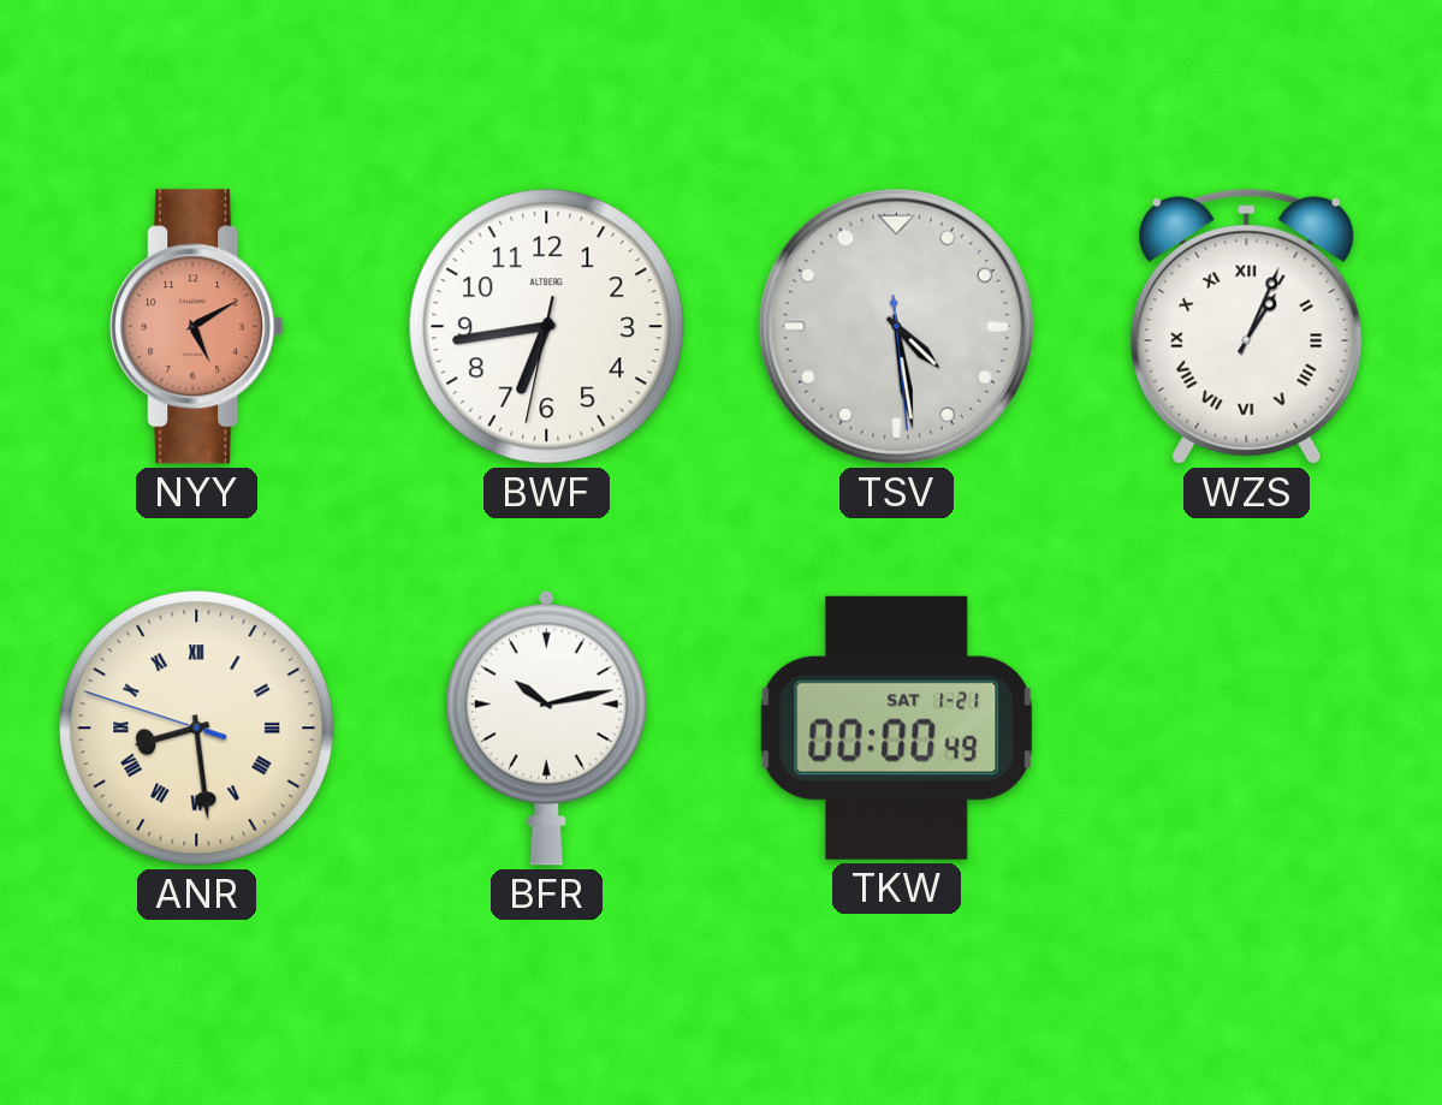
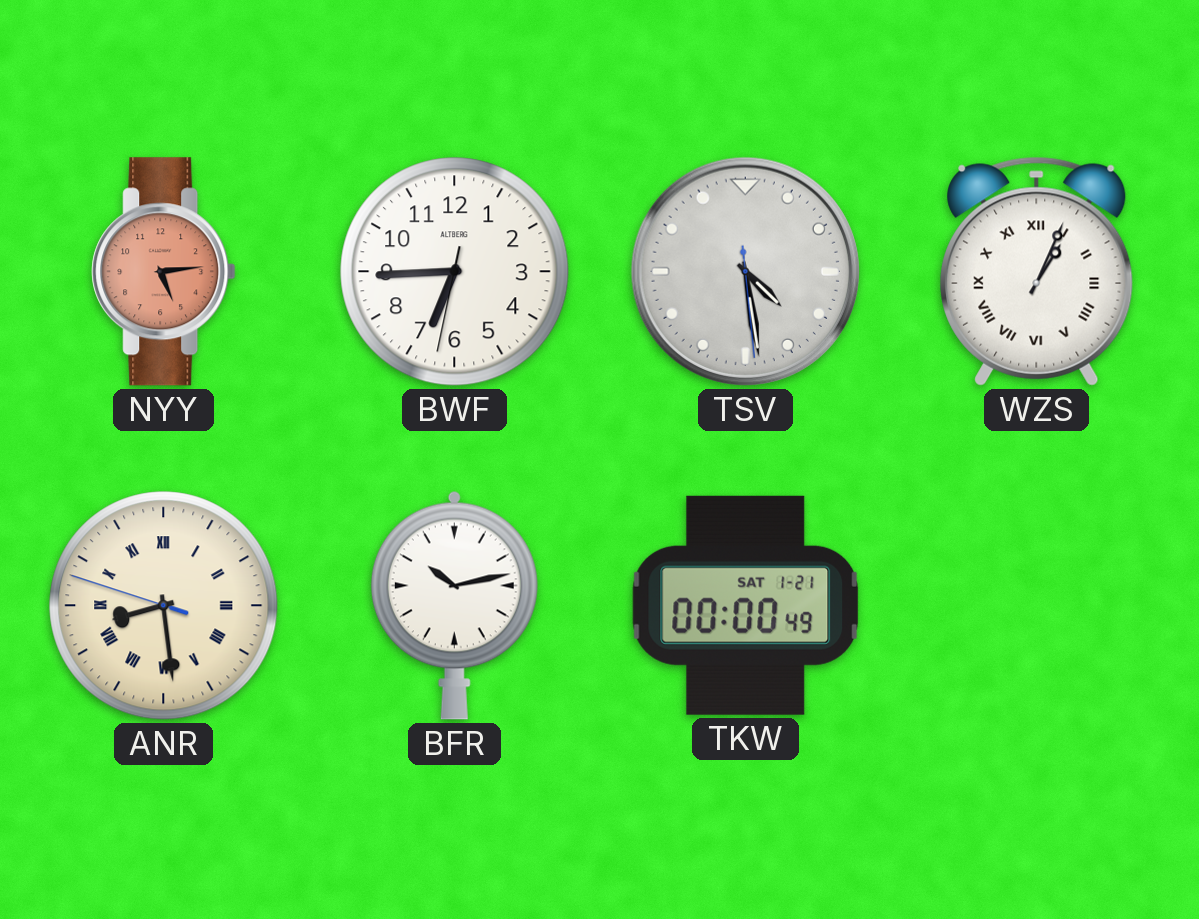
NYY: 5:10 -> 5:14 (164, 272)
BWF: 6:43 -> 6:44 (455, 272)
